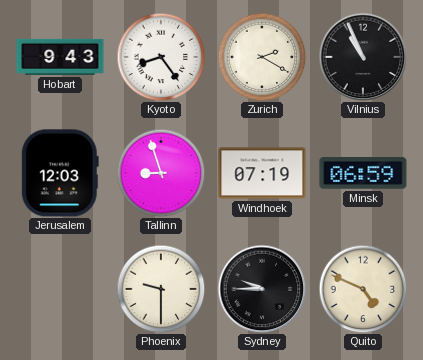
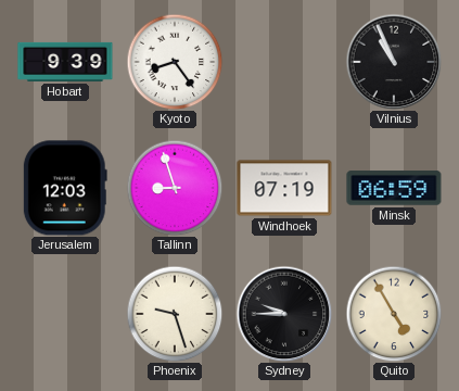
Hobart: 9:43 -> 9:39 (65, 62)
Zurich: 2:20 -> none (262, 57)
Phoenix: 9:30 -> 9:27 (175, 314)
Quito: 4:49 -> 4:55 (394, 314)
